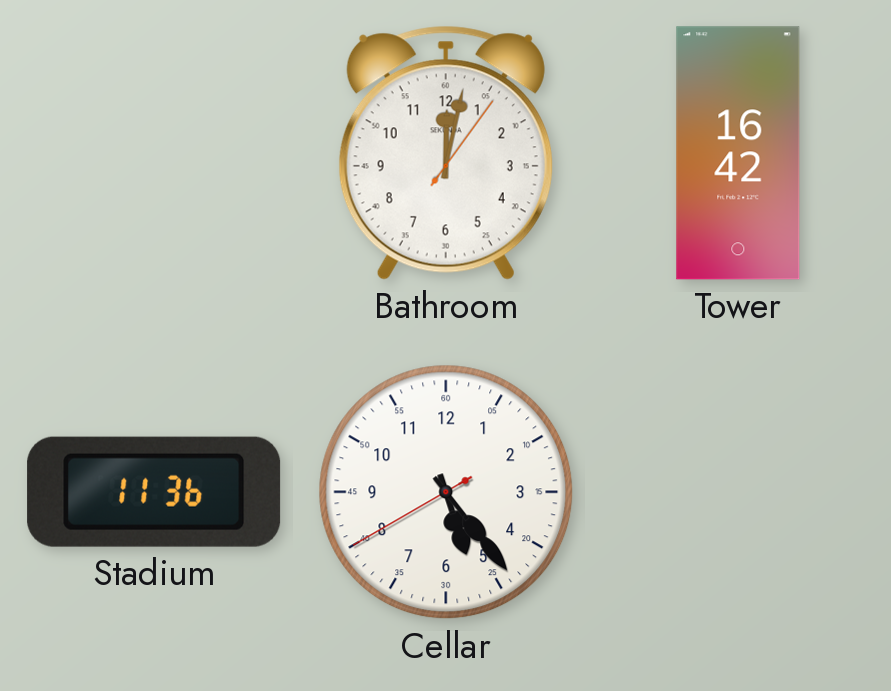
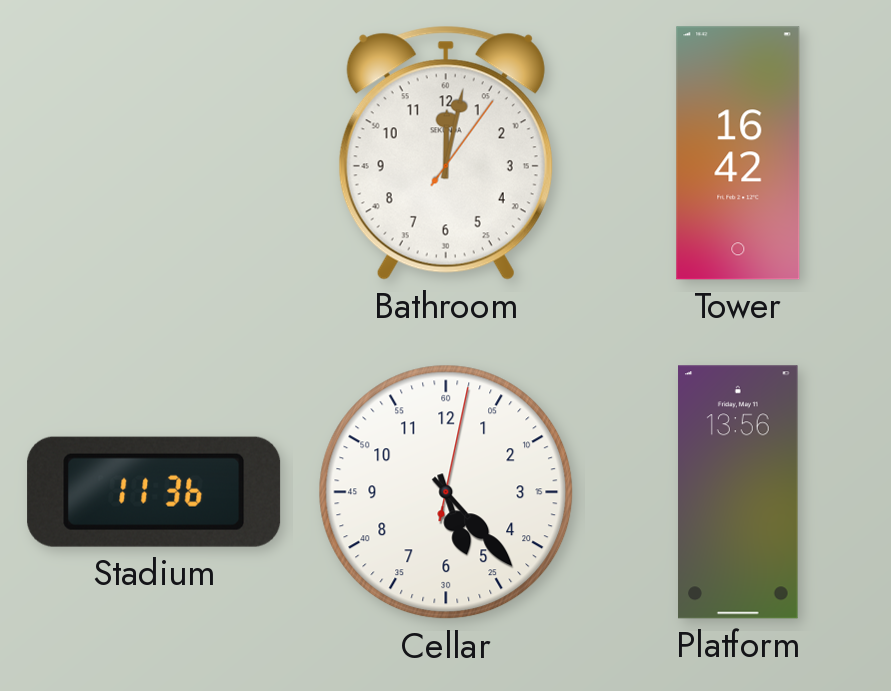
Cellar: 5:23:40 -> 5:23:02 (446, 492)
Platform: none -> 13:56 (738, 492)
